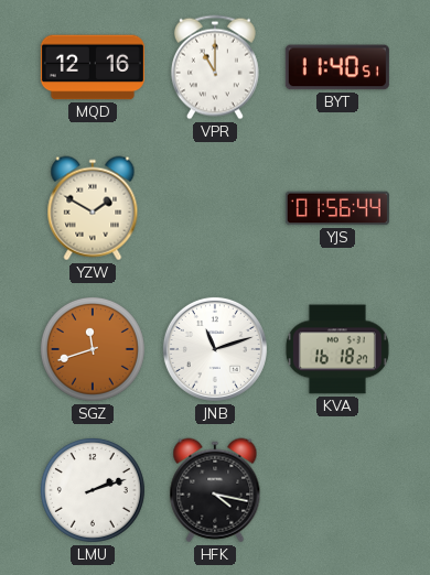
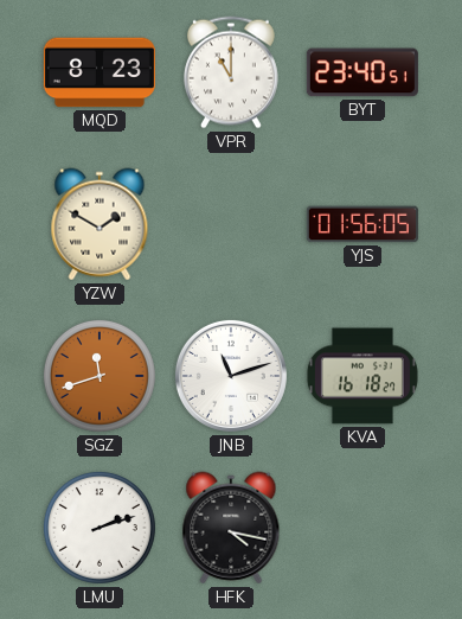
MQD: 12:16 -> 8:23 (100, 72)
BYT: 11:40 -> 23:40 (362, 72)
YJS: 01:56:44 -> 01:56:05 (362, 224)
